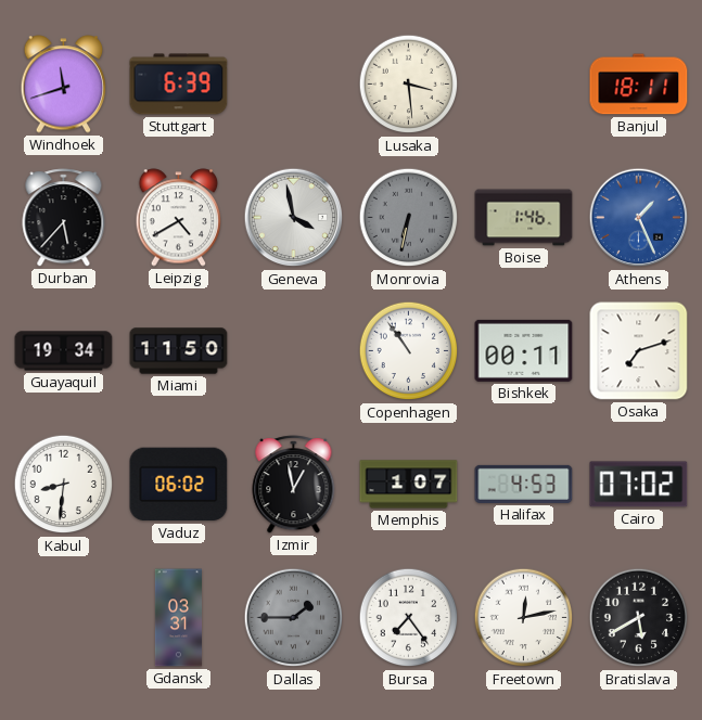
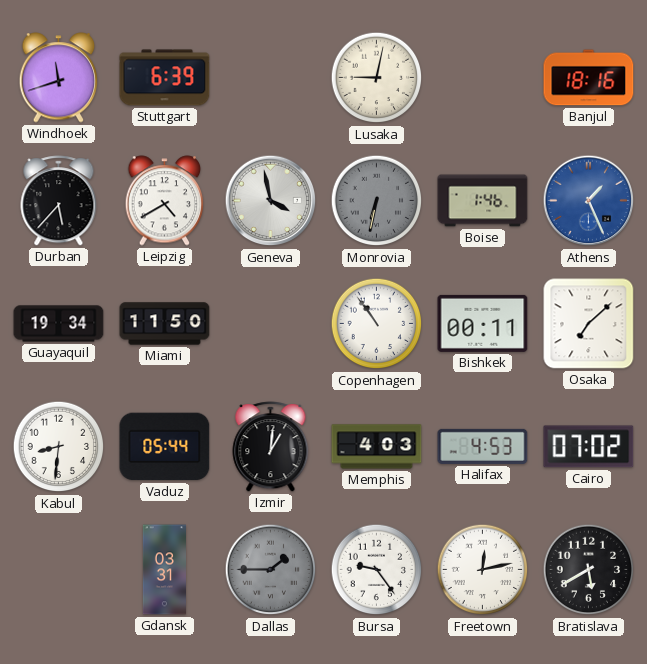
Lusaka: 3:29 -> 9:02 (377, 78)
Banjul: 18:11 -> 18:16 (589, 78)
Osaka: 7:12 -> 7:08 (589, 324)
Vaduz: 06:02 -> 05:44 (165, 447)
Izmir: 12:58 -> 1:01 (271, 447)
Memphis: 1:07 -> 4:03 (377, 447)
Bursa: 7:24 -> 9:24 (377, 570)
